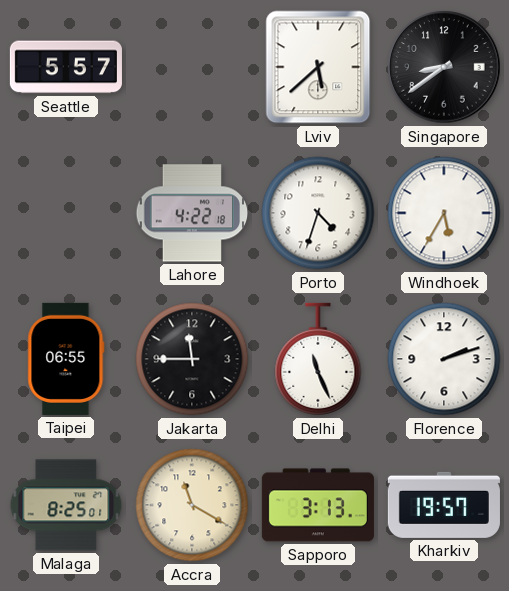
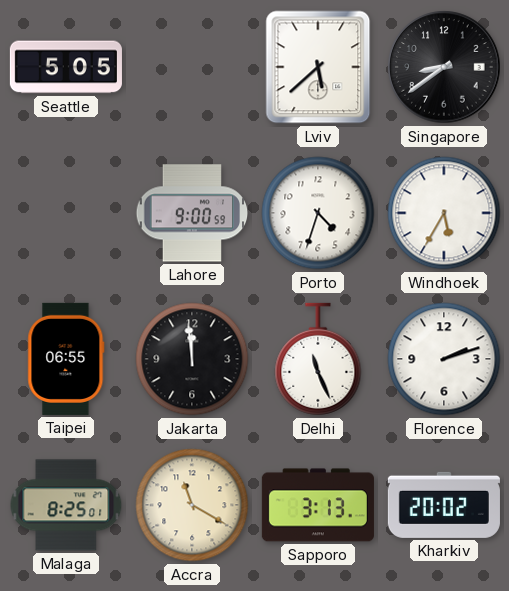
Seattle: 5:57 -> 5:05 (66, 67)
Lahore: 4:22 -> 9:00 (192, 213)
Jakarta: 11:45 -> 11:59 (192, 359)
Kharkiv: 19:57 -> 20:02 (444, 505)
